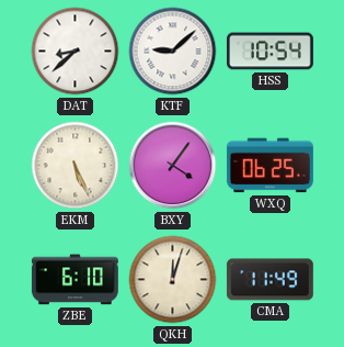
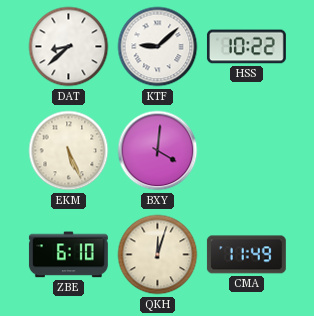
HSS: 10:54 -> 10:22 (246, 47)
BXY: 4:06 -> 4:01 (158, 151)
WXQ: 06:25 -> none (270, 166)
